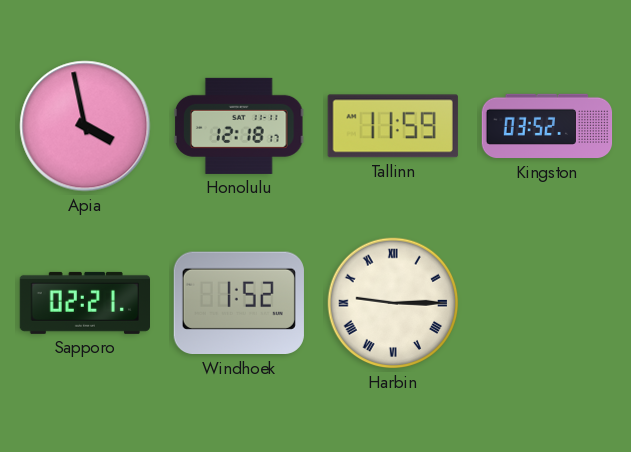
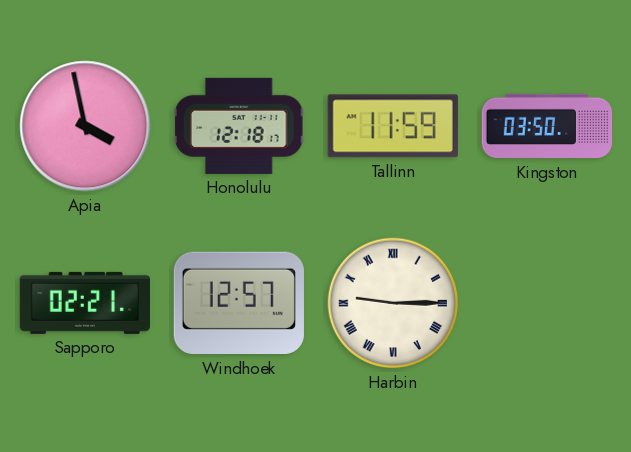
Kingston: 03:52 -> 03:50 (547, 126)
Windhoek: 1:52 -> 12:57 (239, 303)
